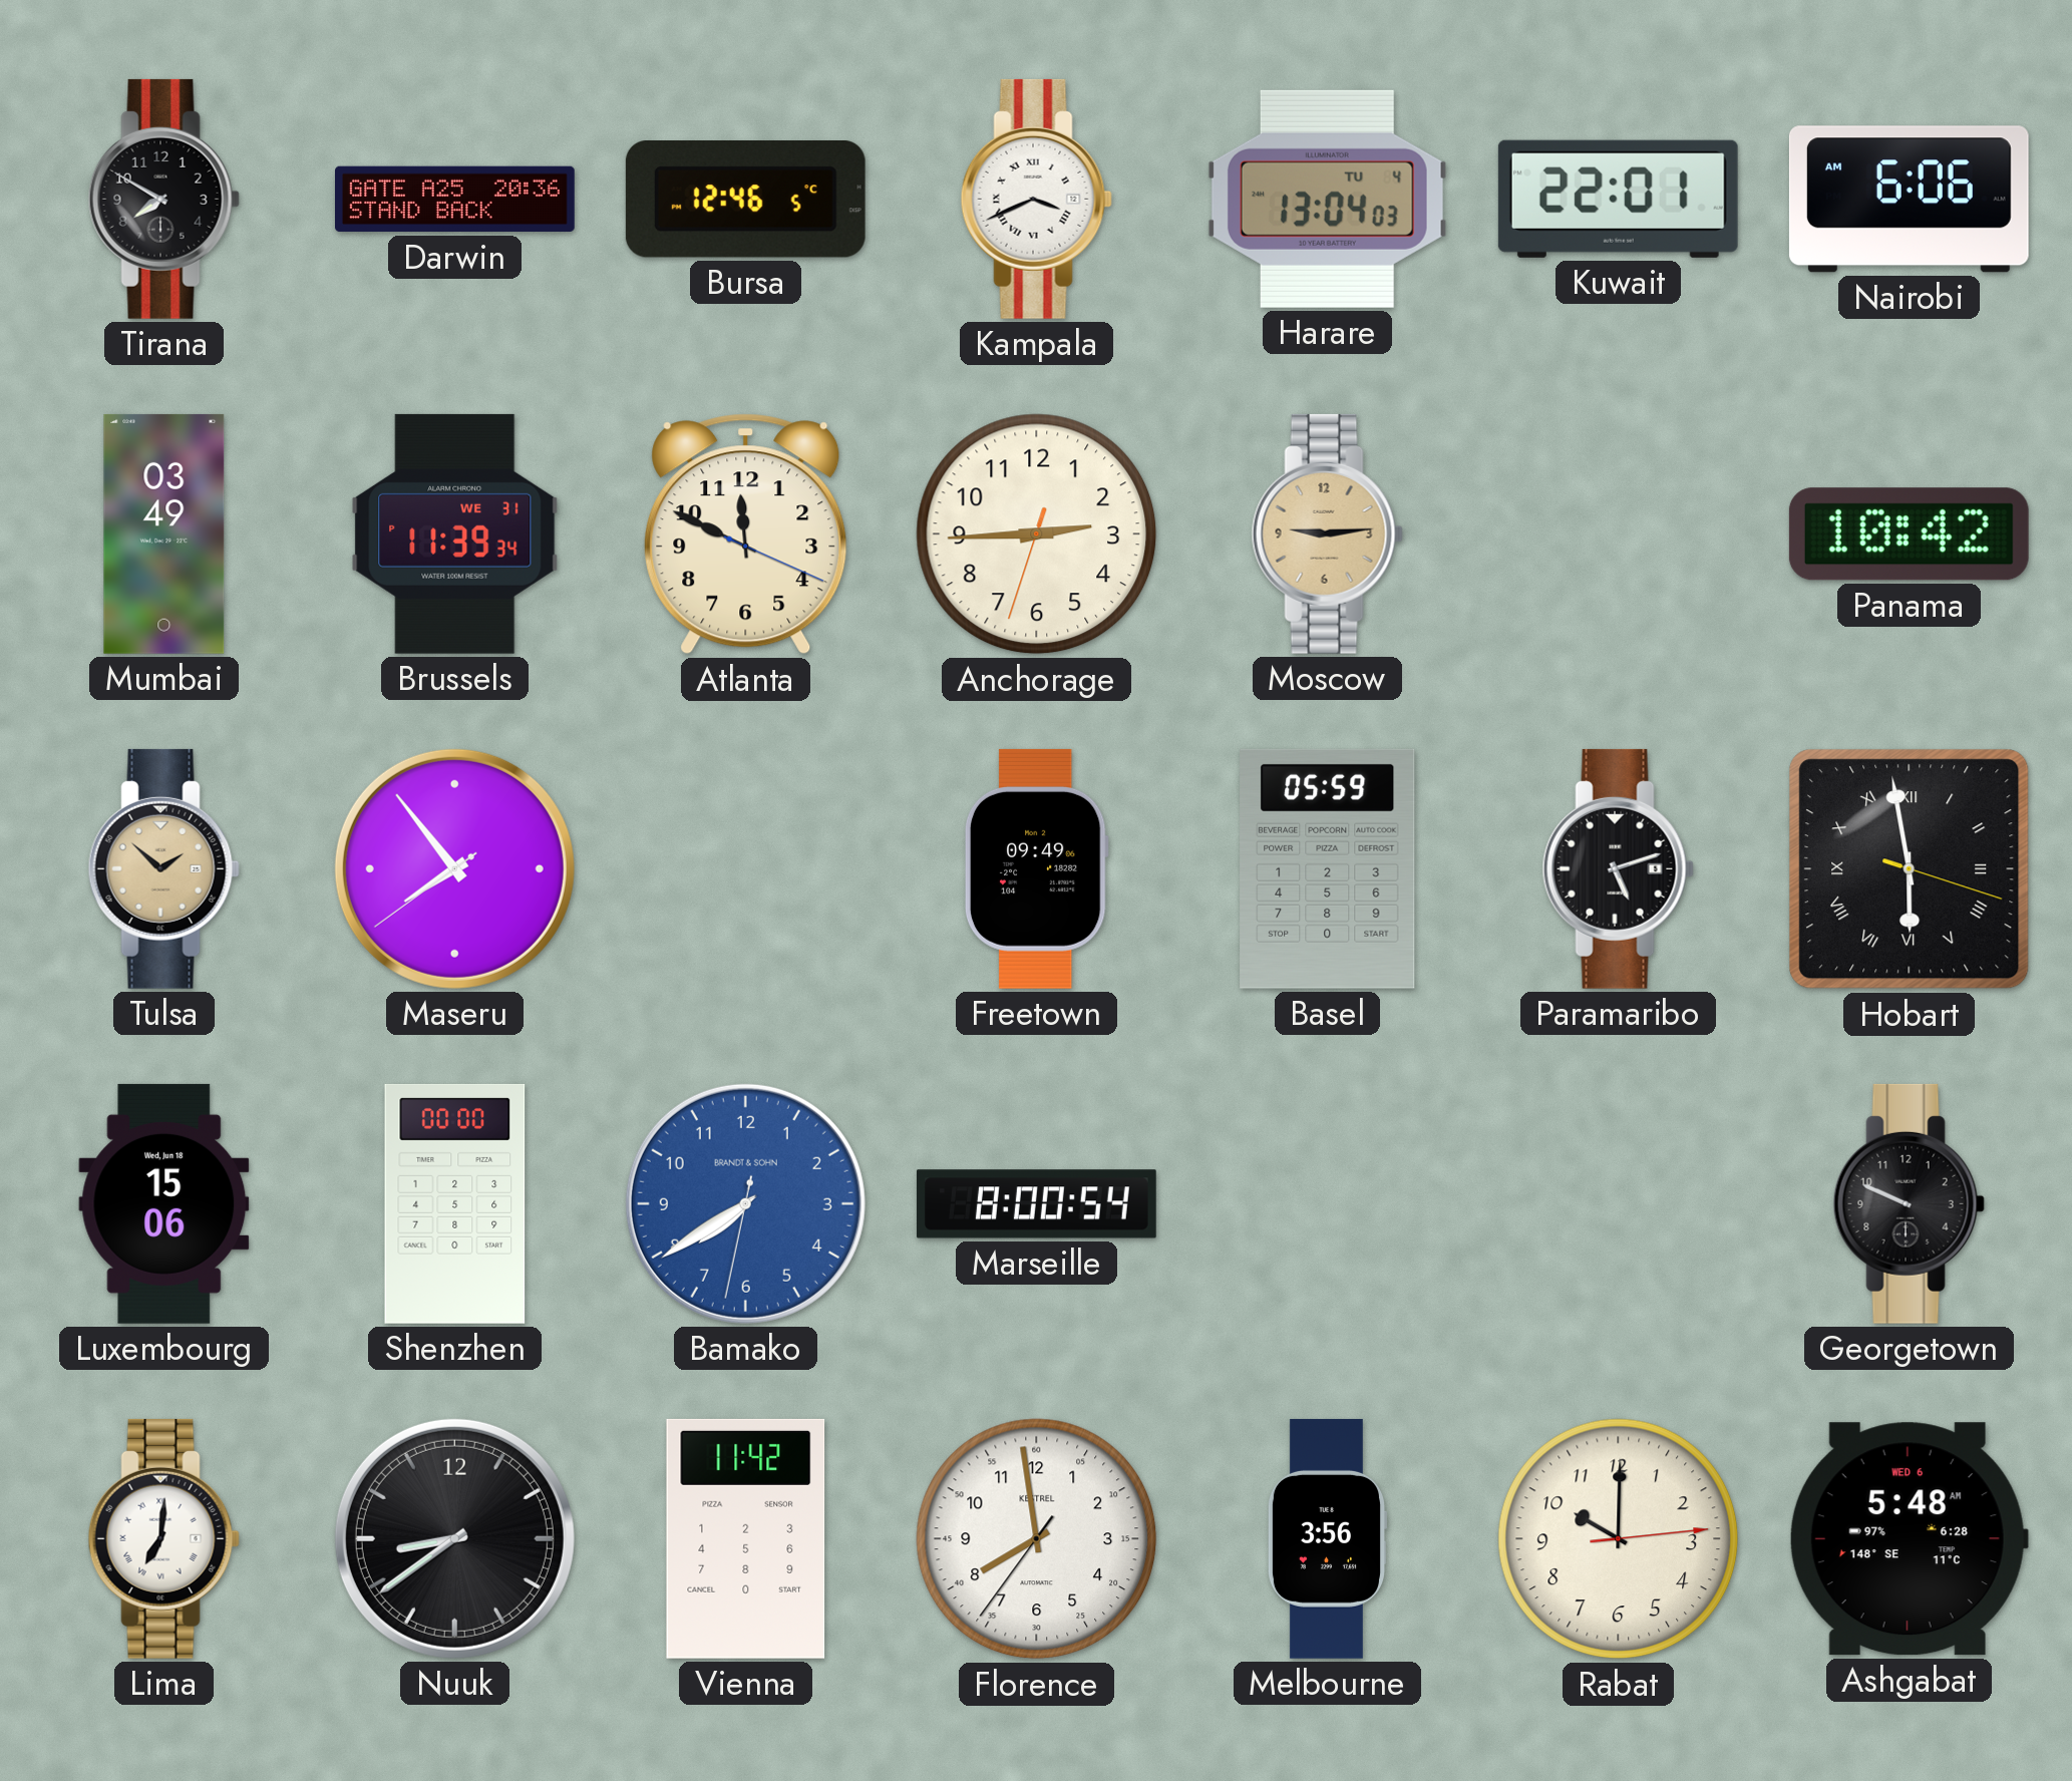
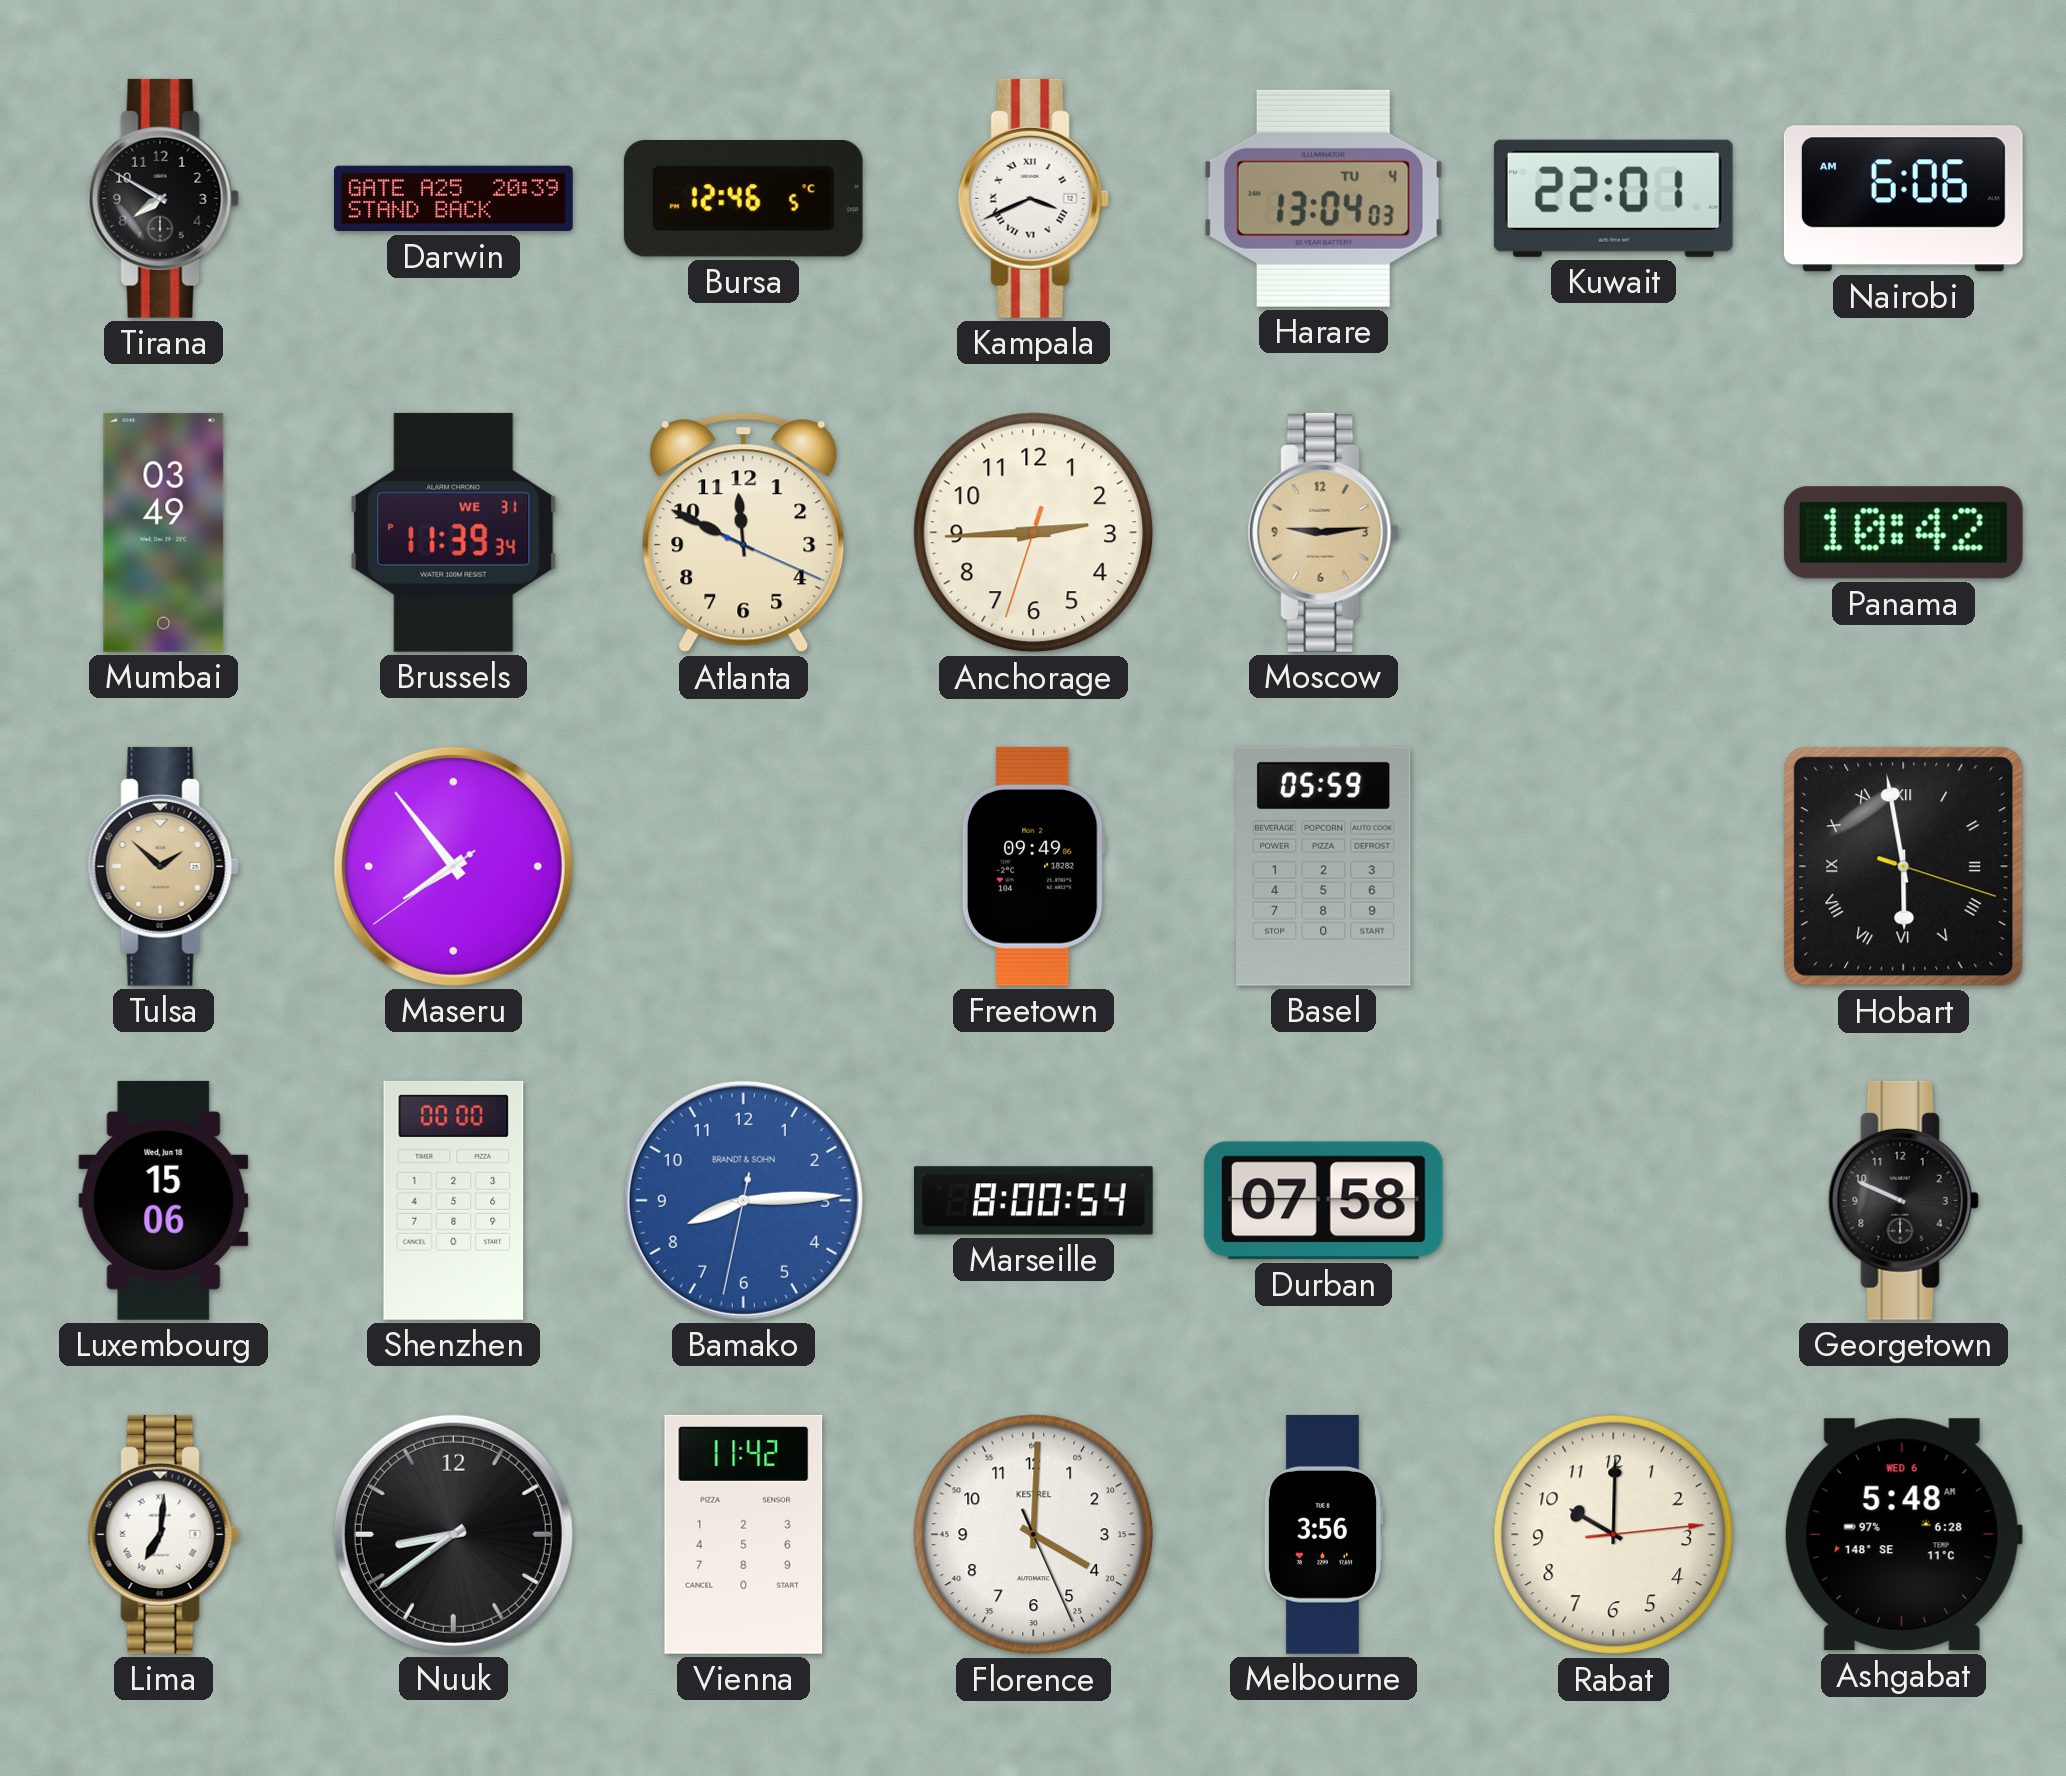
Darwin: 20:36 -> 20:39 (454, 199)
Paramaribo: 5:12 -> none (1618, 868)
Bamako: 7:39 -> 8:14 (743, 1200)
Durban: none -> 07:58 (1323, 1201)
Florence: 7:58 -> 4:00 (1034, 1535)
